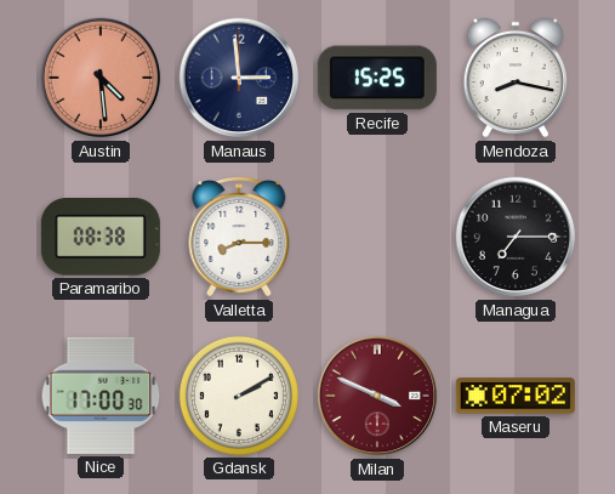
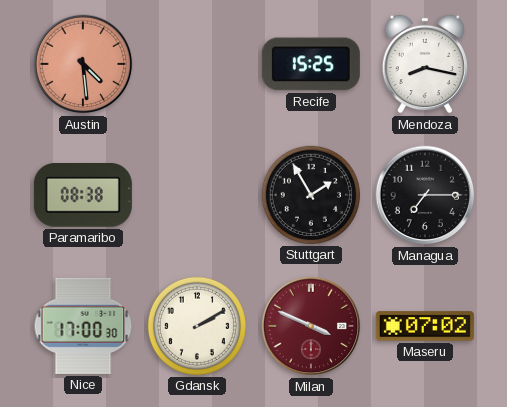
Manaus: 2:59 -> none (239, 78)
Valletta: 8:15 -> none (239, 238)
Stuttgart: none -> 1:55 (311, 195)
